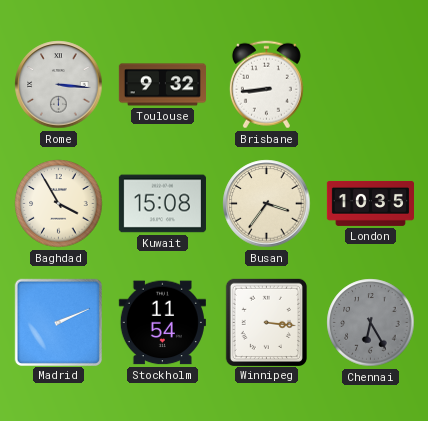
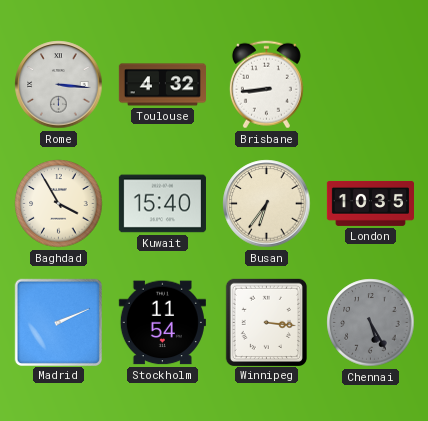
Toulouse: 9:32 -> 4:32 (162, 85)
Kuwait: 15:08 -> 15:40 (162, 204)
Busan: 3:36 -> 6:36 (267, 204)
Chennai: 6:25 -> 5:25 (371, 323)
